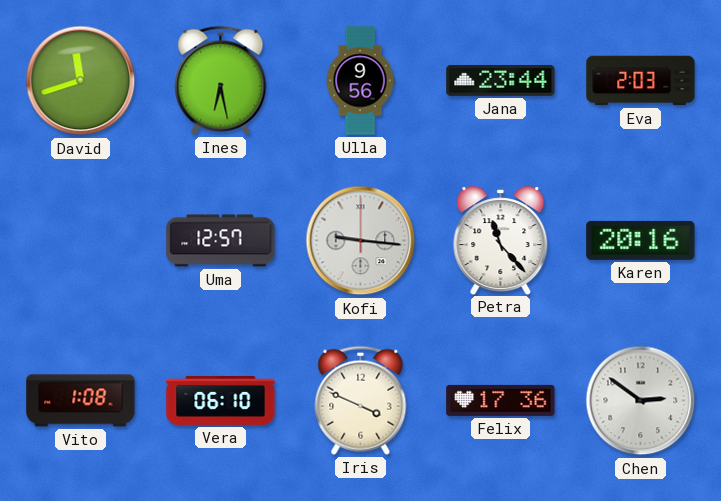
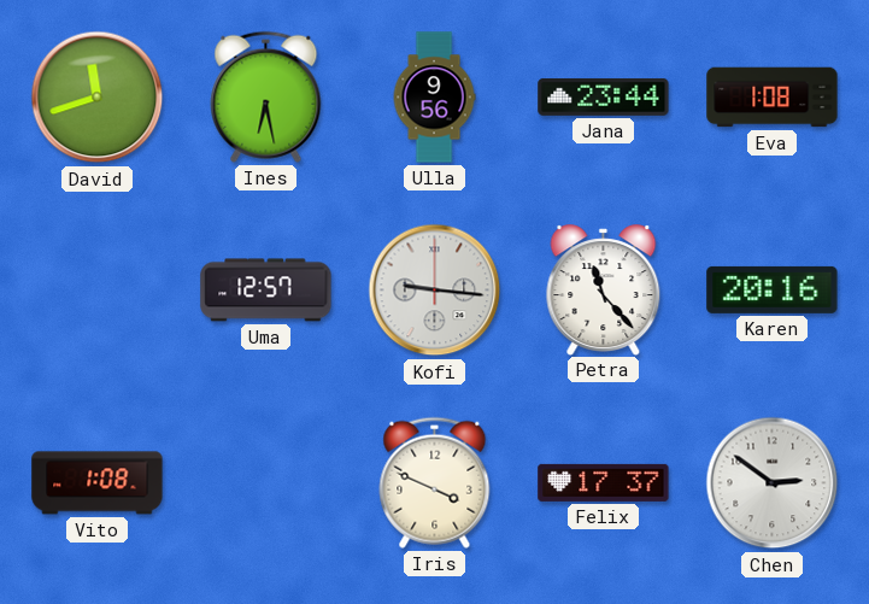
Eva: 2:03 -> 1:08 (773, 98)
Vera: 06:10 -> none (221, 400)
Felix: 17:36 -> 17:37 (604, 482)
